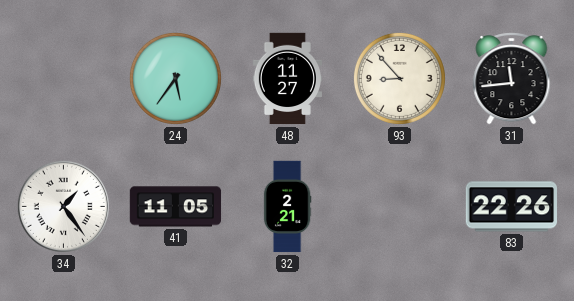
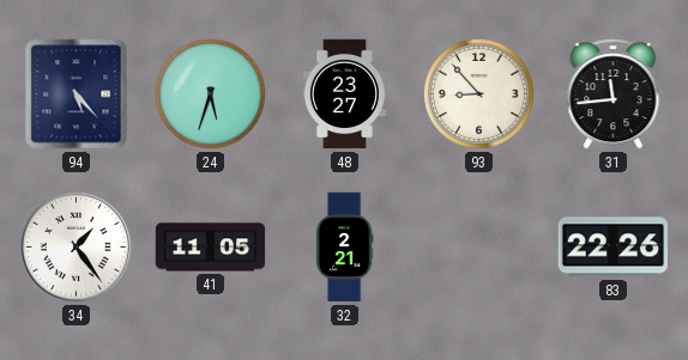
94: none -> 5:23 (77, 94)
24: 5:36 -> 5:33 (210, 93)
48: 11:27 -> 23:27 (344, 94)
